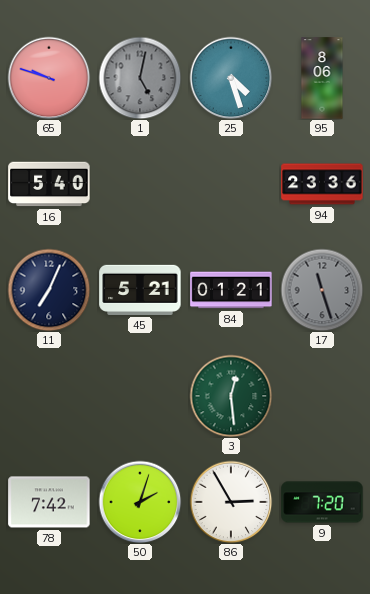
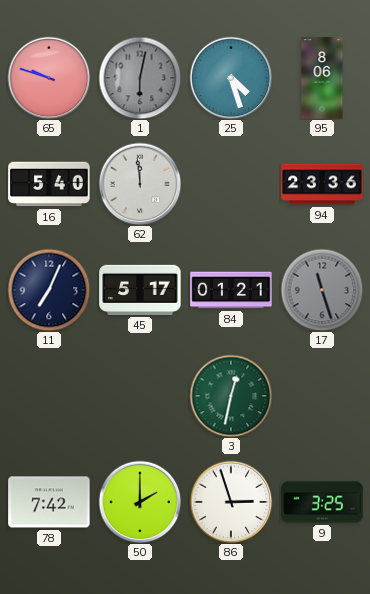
1: 5:02 -> 6:02 (140, 78)
62: none -> 11:59 (140, 184)
45: 5:21 -> 5:17 (140, 290)
3: 12:29 -> 12:32 (231, 396)
50: 2:03 -> 2:00 (140, 502)
86: 2:55 -> 2:57 (231, 502)
9: 7:20 -> 3:25 (322, 502)
